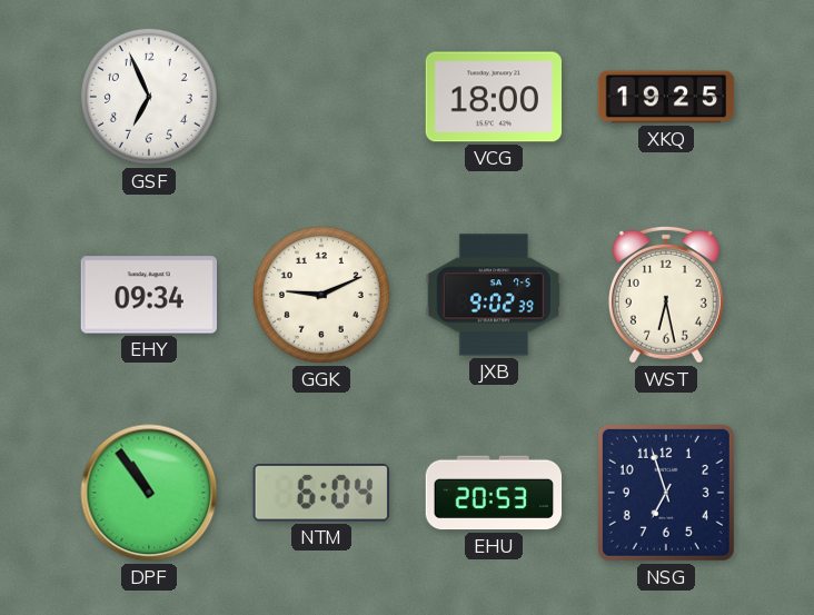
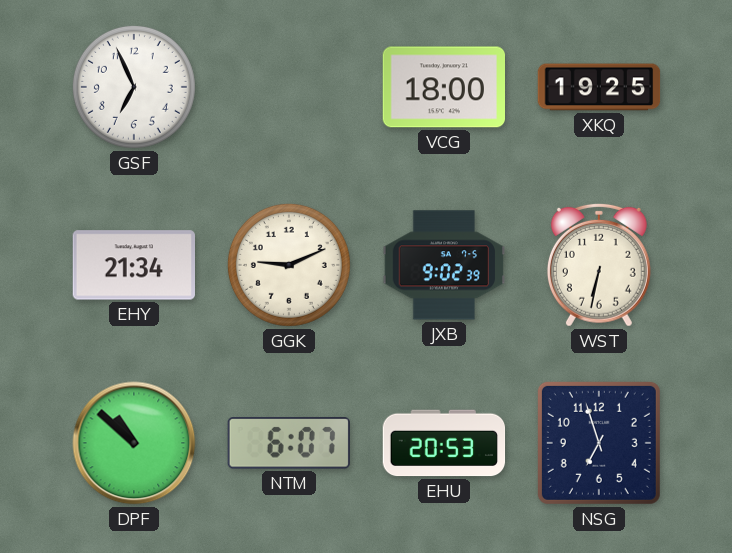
EHY: 09:34 -> 21:34 (133, 265)
WST: 6:28 -> 6:32 (599, 265)
DPF: 10:54 -> 10:52 (134, 443)
NTM: 6:04 -> 6:07 (289, 444)
